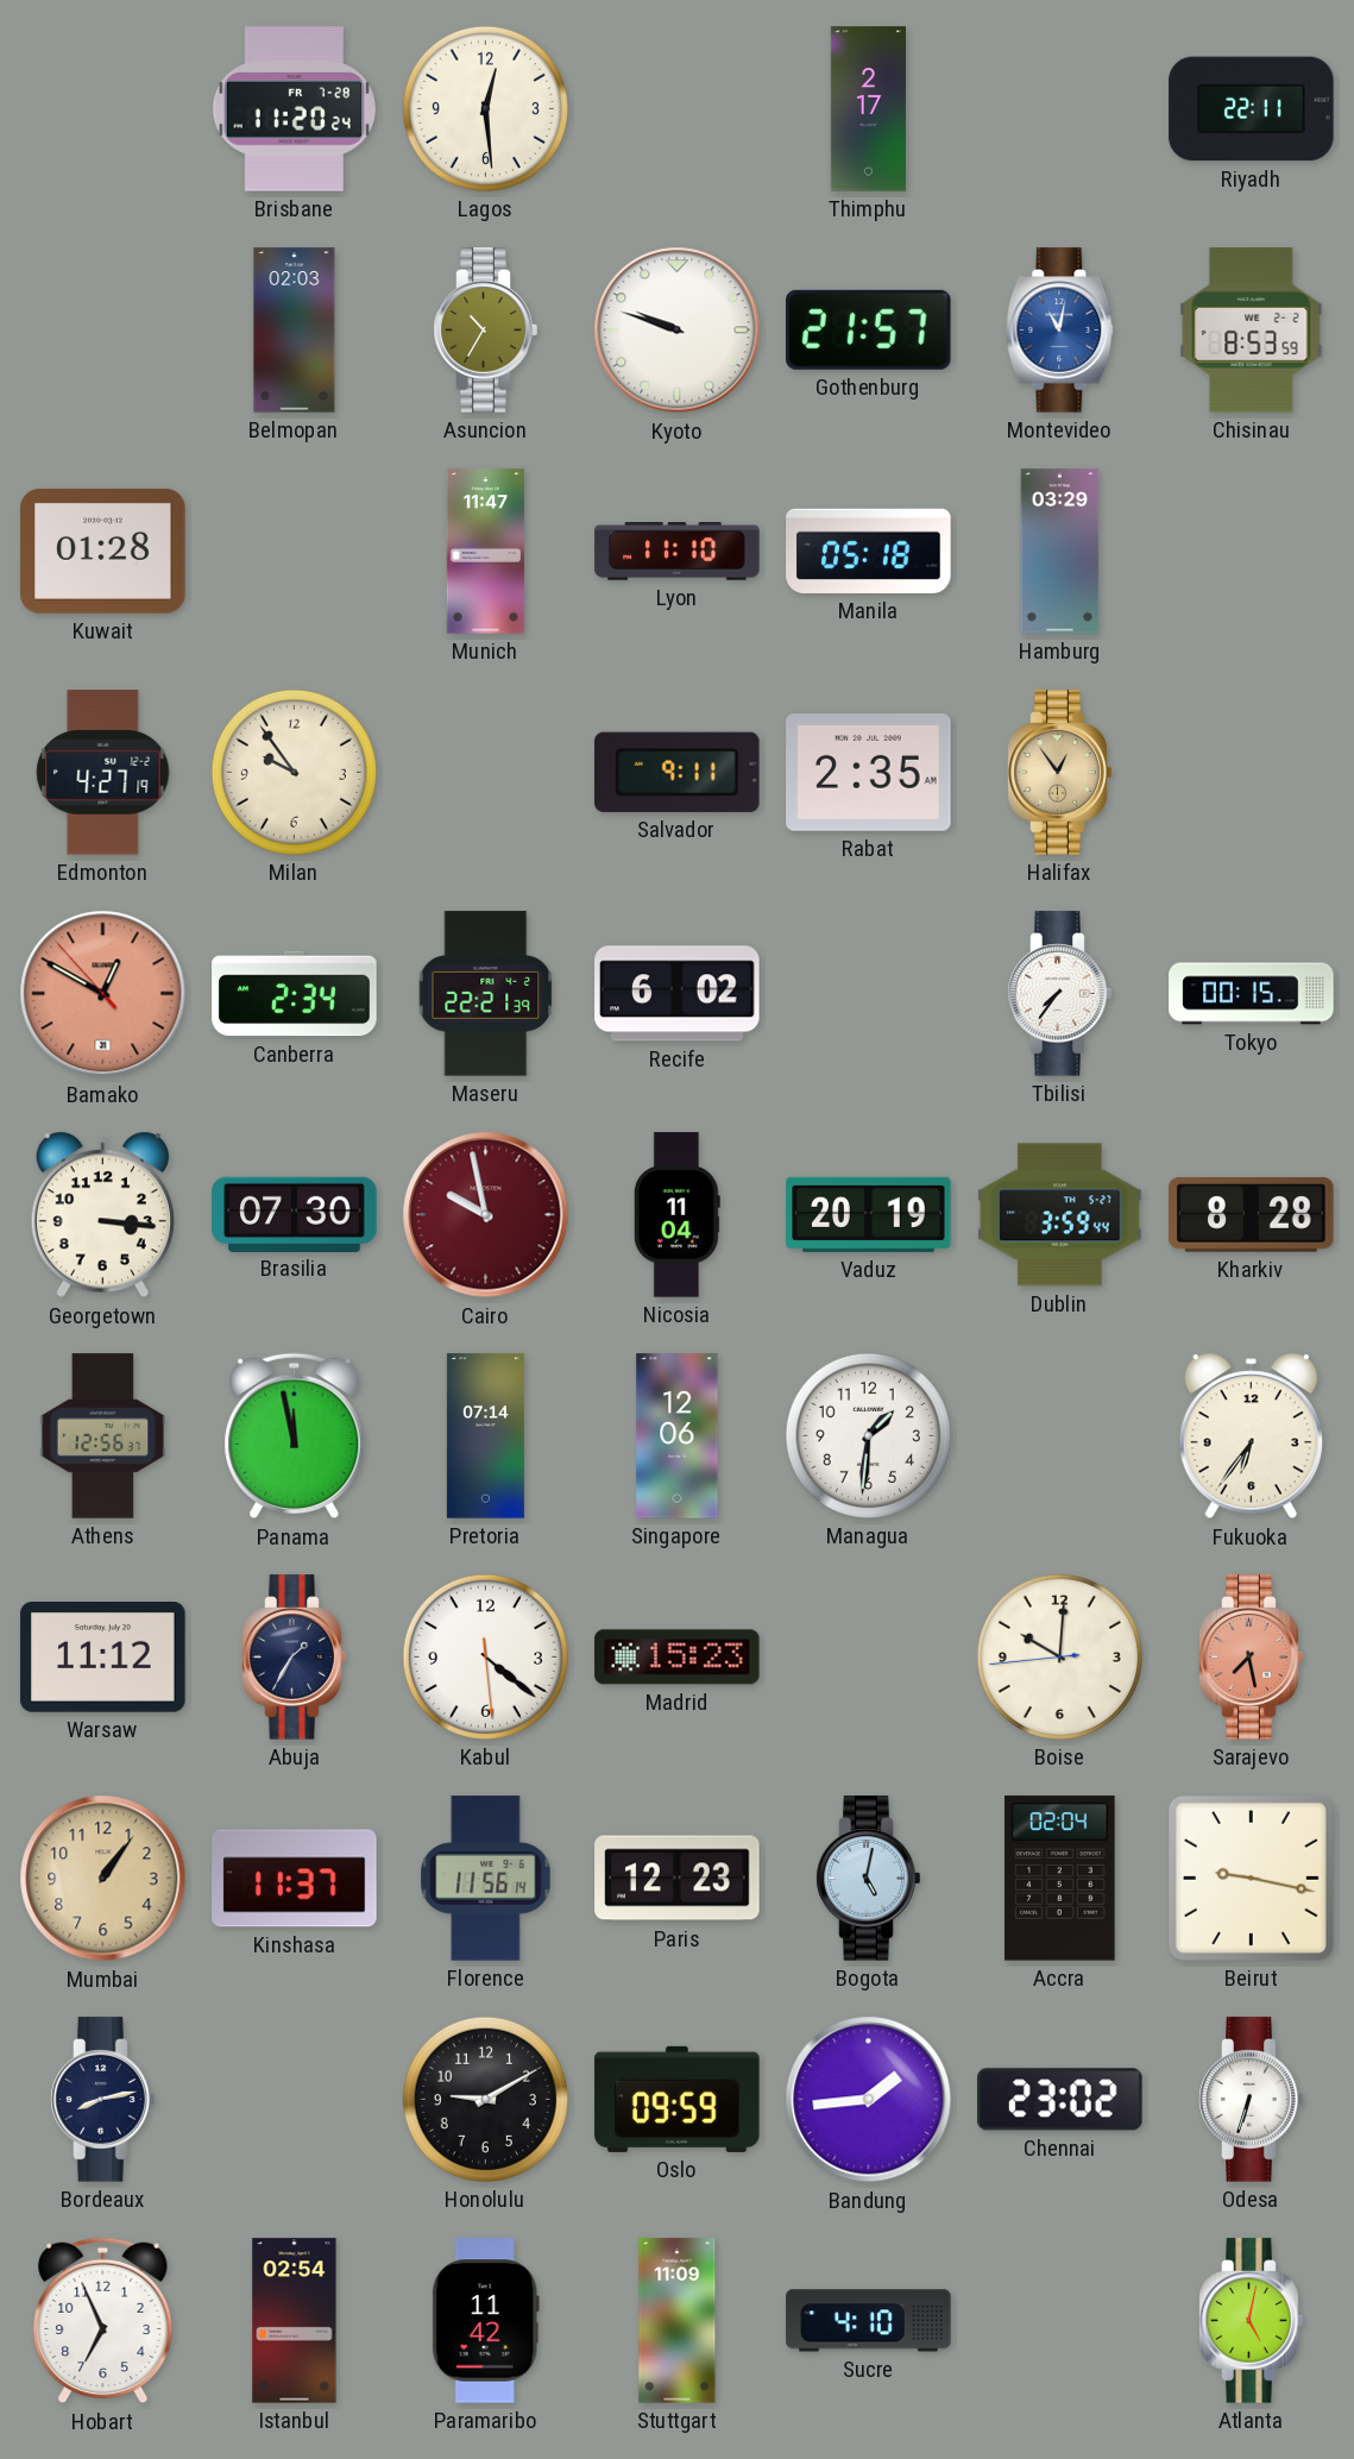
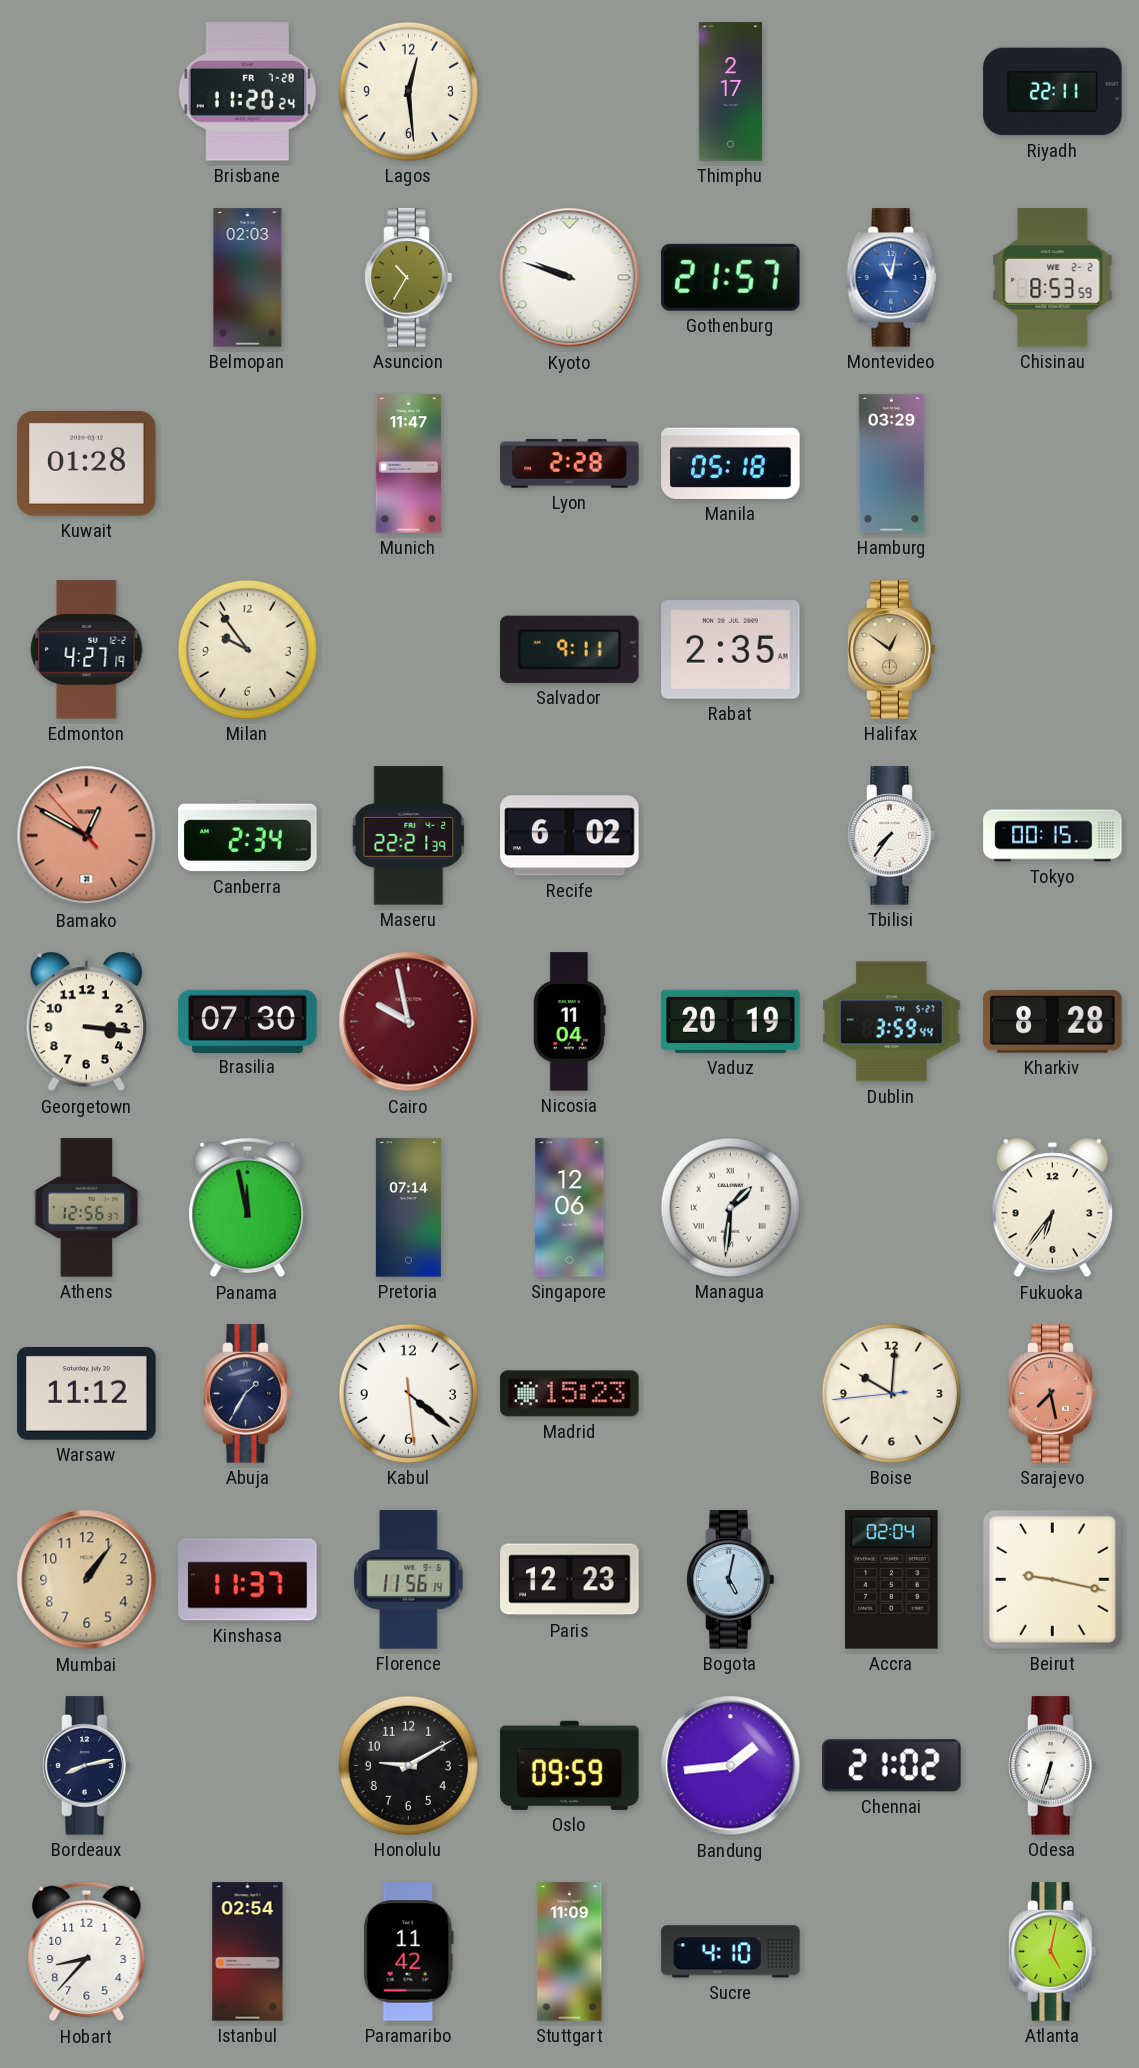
Lyon: 11:10 -> 2:28 (570, 464)
Halifax: 12:54 -> 12:51 (892, 650)
Managua numerals: Arabic -> Roman (730, 1207)
Chennai: 23:02 -> 21:02 (892, 1766)
Hobart: 6:56 -> 8:37 (87, 1952)
